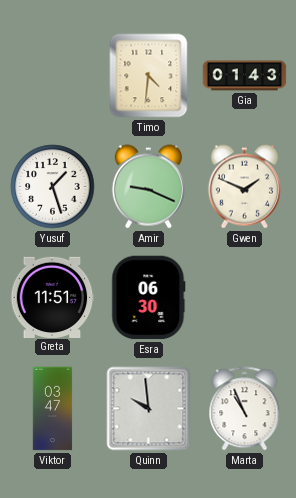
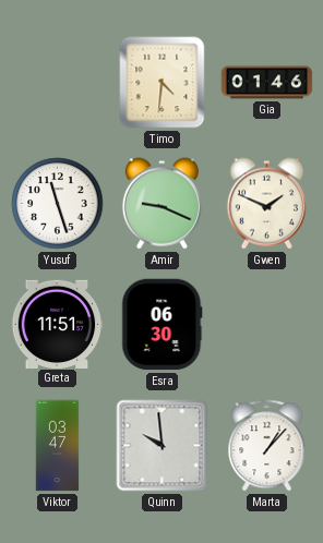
Gia: 01:43 -> 01:46 (267, 83)
Yusuf: 1:27 -> 11:27 (58, 204)
Marta: 10:56 -> 1:07 (267, 446)
